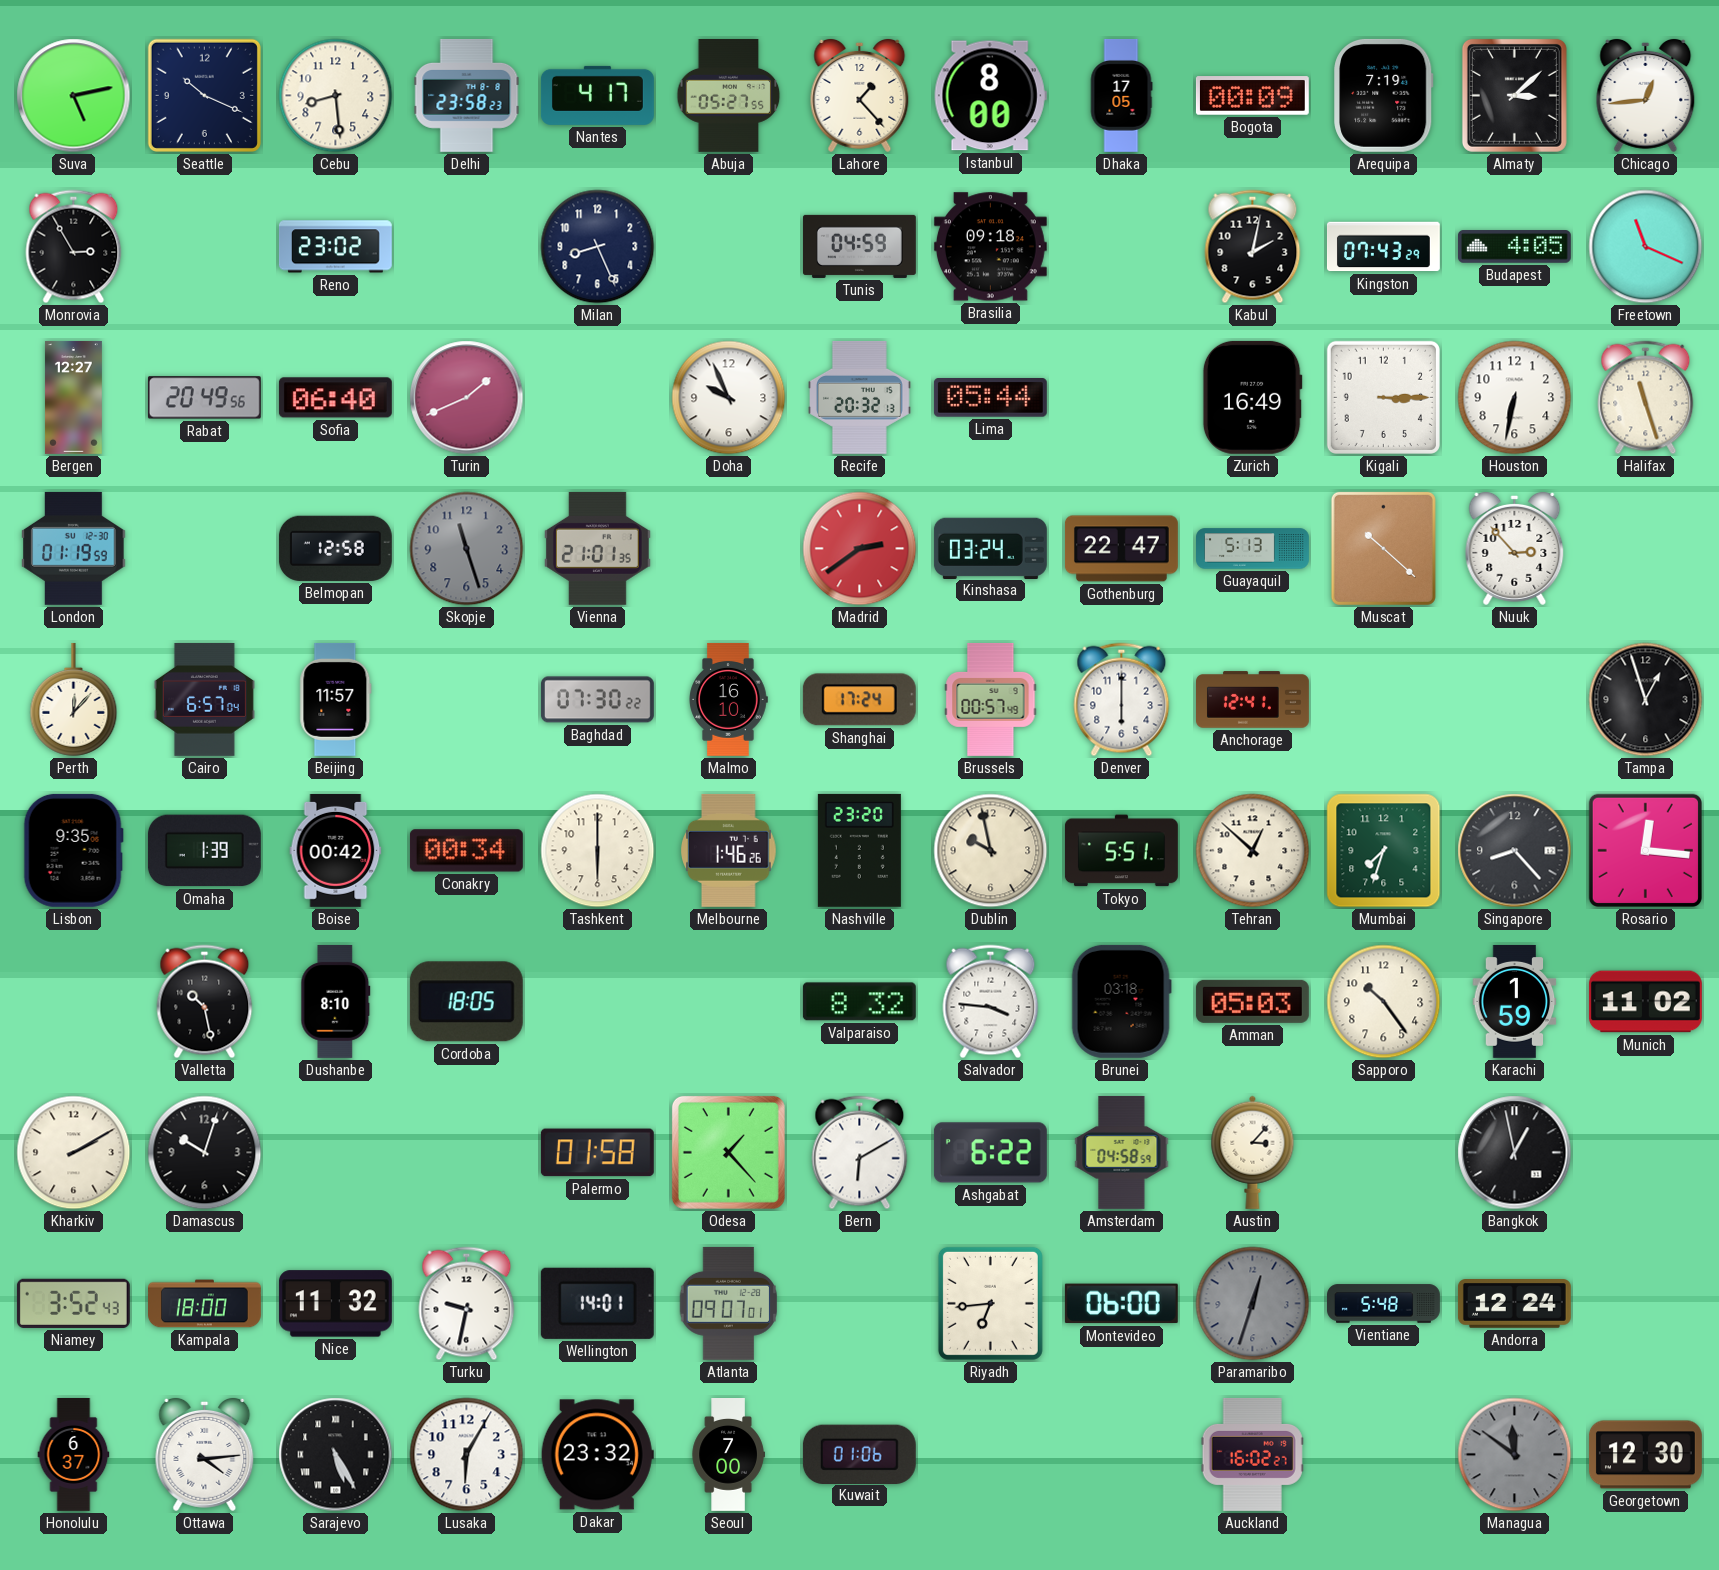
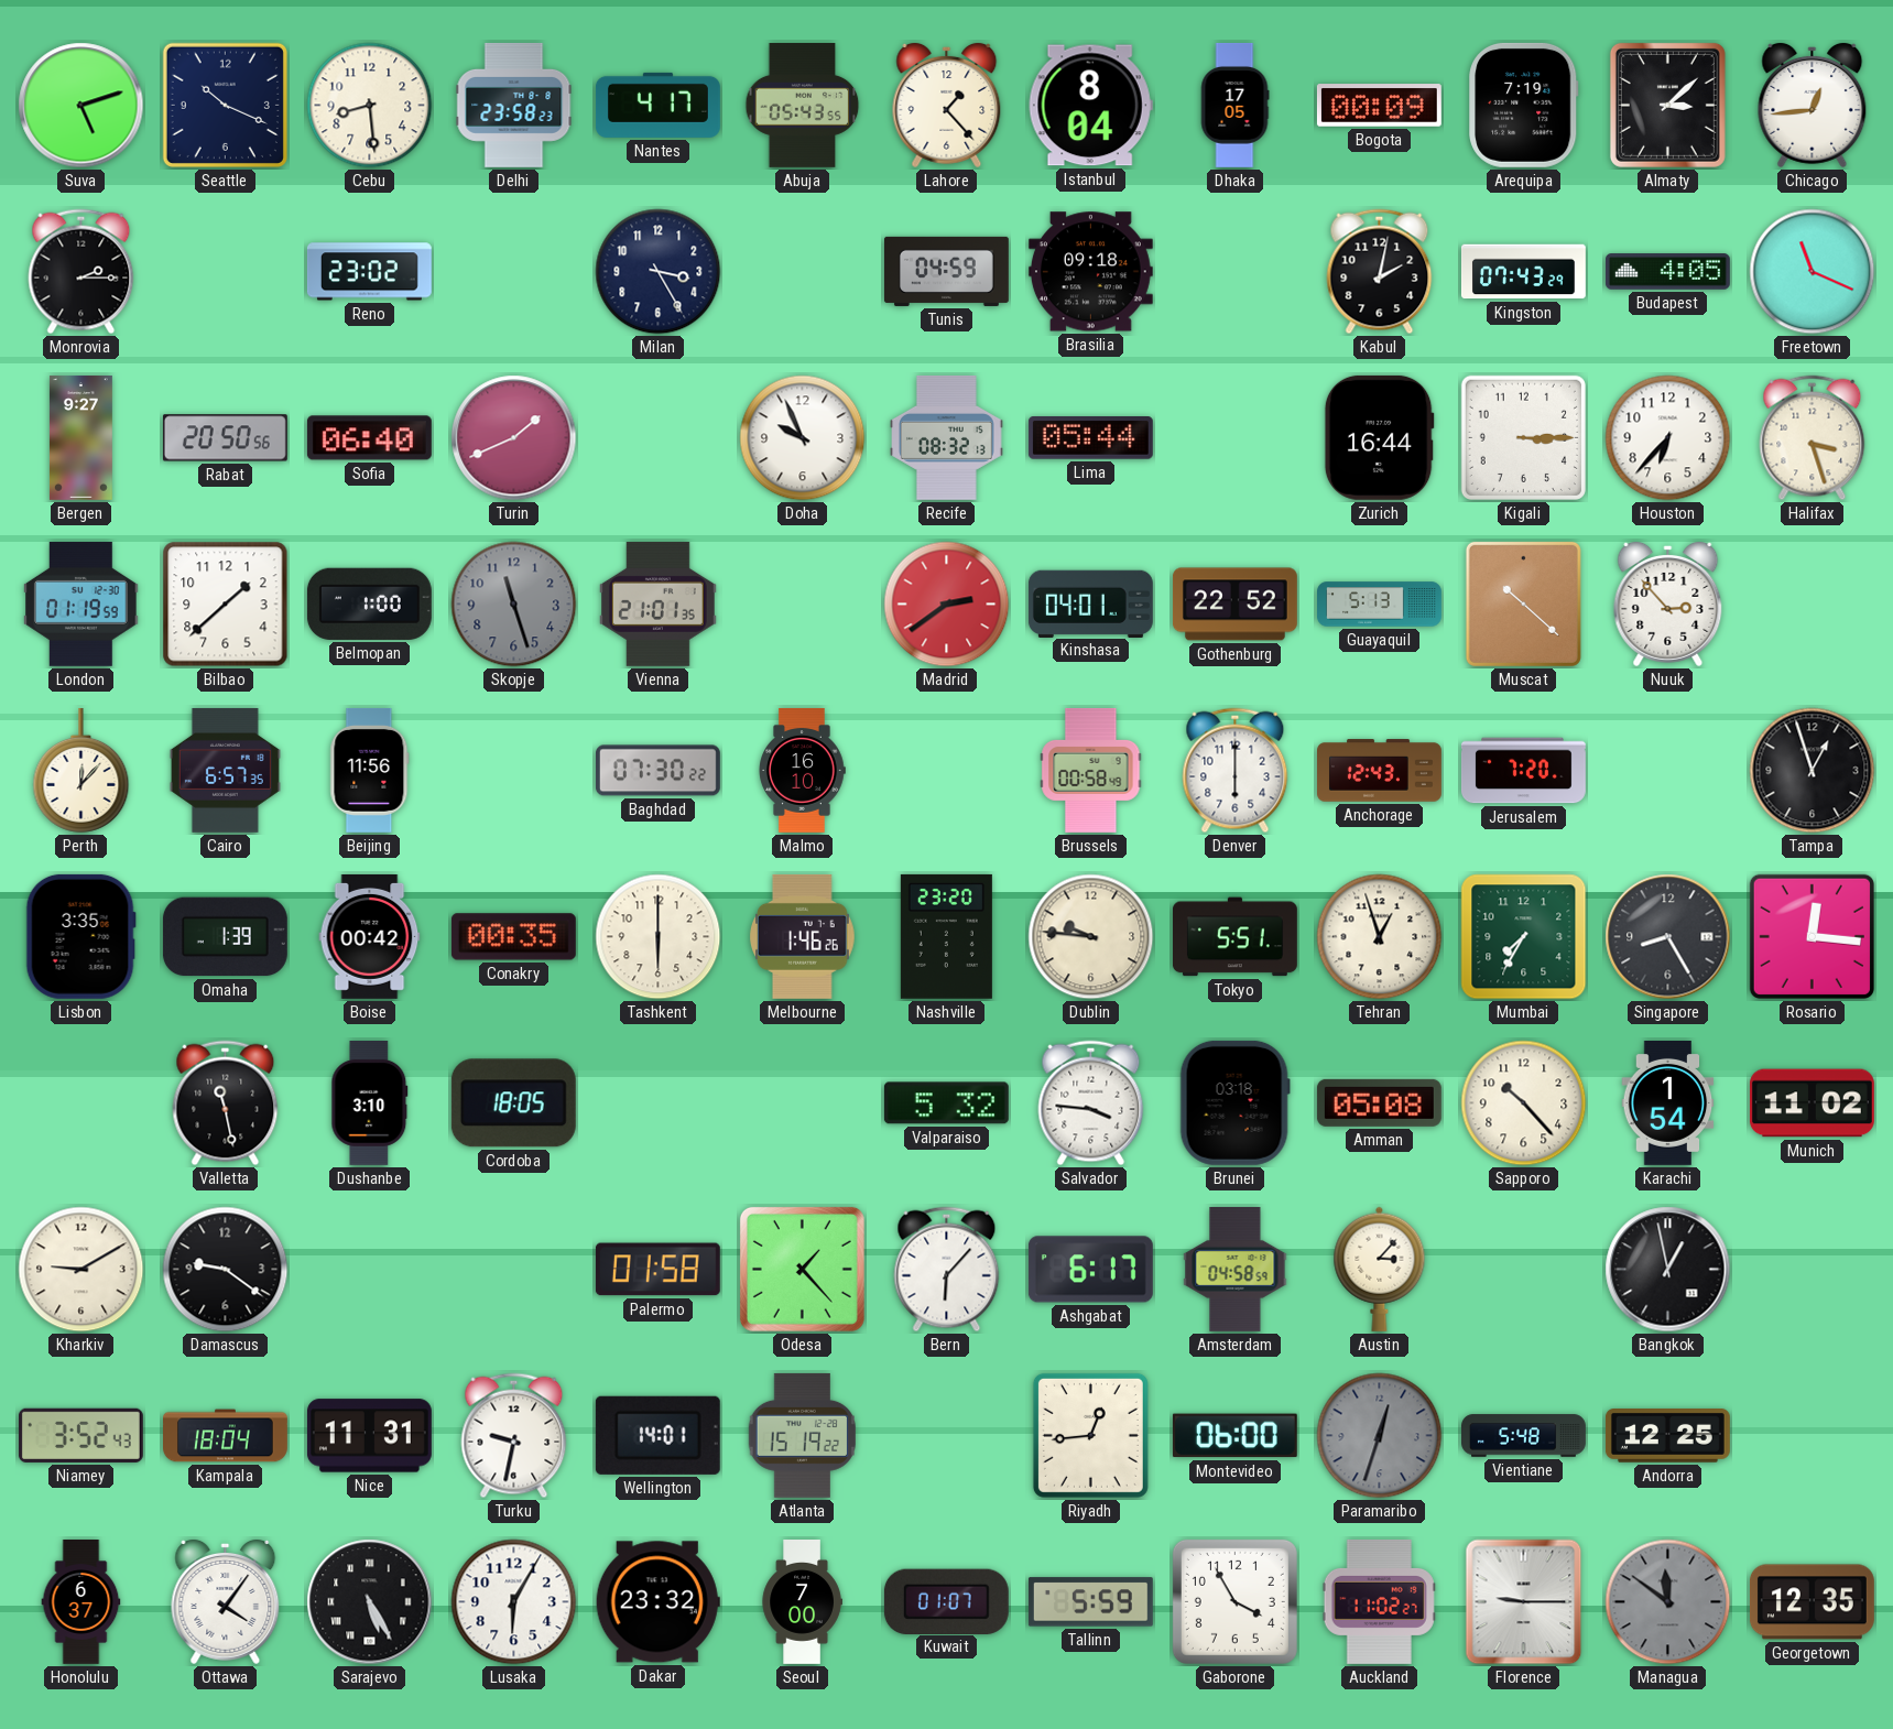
Suva: 5:13 -> 5:12 (81, 106)
Abuja: 05:27 -> 05:43 (803, 105)
Istanbul: 8:00 -> 8:04 (1090, 106)
Monrovia: 2:55 -> 2:15 (81, 272)
Milan: 8:26 -> 3:25 (659, 272)
Bergen: 12:27 -> 9:27 (80, 437)
Rabat: 20:49 -> 20:50 (225, 438)
Recife: 20:32 -> 08:32 (947, 437)
Zurich: 16:49 -> 16:44 (1379, 437)
Houston: 6:32 -> 6:37 (1668, 438)
Halifax: 11:27 -> 3:27 (1813, 438)
Bilbao: none -> 1:38 (226, 605)
Belmopan: 12:58 -> 1:00 (369, 603)
Kinshasa: 03:24 -> 04:01 (1090, 603)
Gothenburg: 22:47 -> 22:52 (1234, 605)
Cairo: 6:57:04 -> 6:57:35 (225, 770)
Beijing: 11:57 -> 11:56 (370, 770)
Shanghai: 17:24 -> none (859, 700)
Brussels: 00:57 -> 00:58 (1091, 770)
Anchorage: 12:41 -> 12:43 (1380, 771)
Jerusalem: none -> 7:20 (1523, 771)
Lisbon: 9:35 -> 3:35 (80, 936)
Conakry: 00:34 -> 00:35 (513, 937)
Dublin: 9:58 -> 9:46 (1091, 937)
Tehran: 12:52 -> 12:57 (1380, 937)
Mumbai: 7:33 -> 7:35 (1524, 937)
Singapore: 8:23 -> 8:25 (1668, 937)
Valletta: 10:28 -> 11:28 (226, 1103)
Dushanbe: 8:10 -> 3:10 (370, 1102)
Valparaiso: 8:32 -> 5:32 (946, 1103)
Amman: 05:03 -> 05:08 (1379, 1102)
Sapporo: 10:24 -> 10:23 (1524, 1103)
Karachi: 1:59 -> 1:54 (1668, 1102)
Kharkiv: 2:10 -> 9:10 (81, 1270)
Damascus: 10:03 -> 9:21 (226, 1270)
Bern: 6:10 -> 6:07 (947, 1270)
Ashgabat: 6:22 -> 6:17 (1090, 1270)
Kampala: 18:00 -> 18:04 (226, 1436)
Nice: 11:32 -> 11:31 (369, 1436)
Atlanta: 09:07 -> 15:19 (802, 1435)
Riyadh: 6:44 -> 12:44 (1090, 1435)
Andorra: 12:24 -> 12:25 (1667, 1436)
Ottawa: 4:14 -> 4:06 (226, 1601)
Kuwait: 01:06 -> 01:07 (946, 1601)
Tallinn: none -> 5:59 (1090, 1602)
Gaborone: none -> 3:55 (1234, 1601)
Auckland: 16:02 -> 11:02 (1379, 1601)
Florence: none -> 9:15 (1524, 1602)
Georgetown: 12:30 -> 12:35 (1812, 1602)
